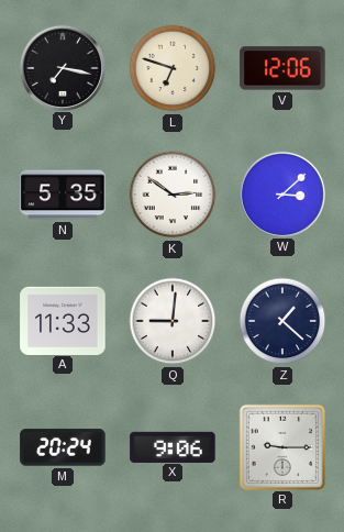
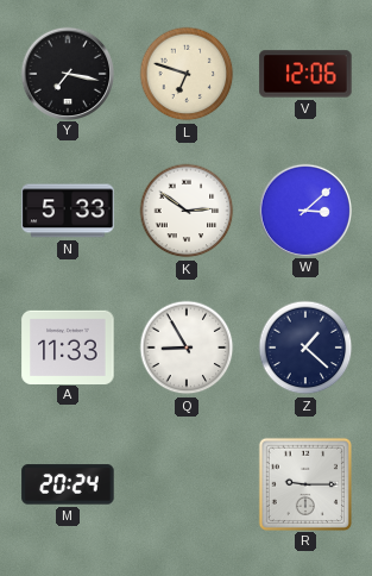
N: 5:35 -> 5:33 (68, 211)
Q: 9:01 -> 8:55 (187, 348)
X: 9:06 -> none (173, 446)
